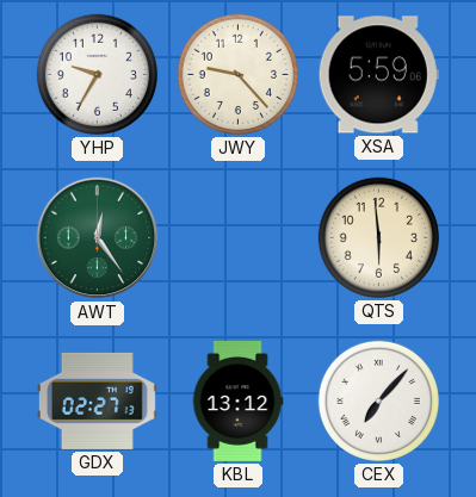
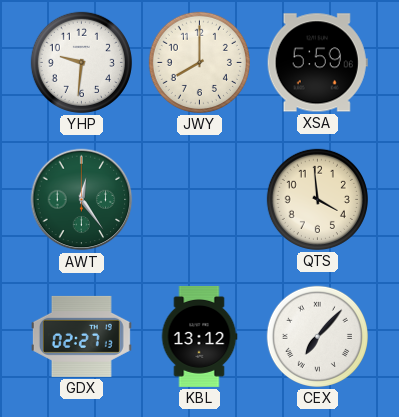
YHP: 9:35 -> 9:31 (81, 62)
JWY: 9:23 -> 8:00 (199, 62)
QTS: 5:59 -> 3:59 (317, 199)
